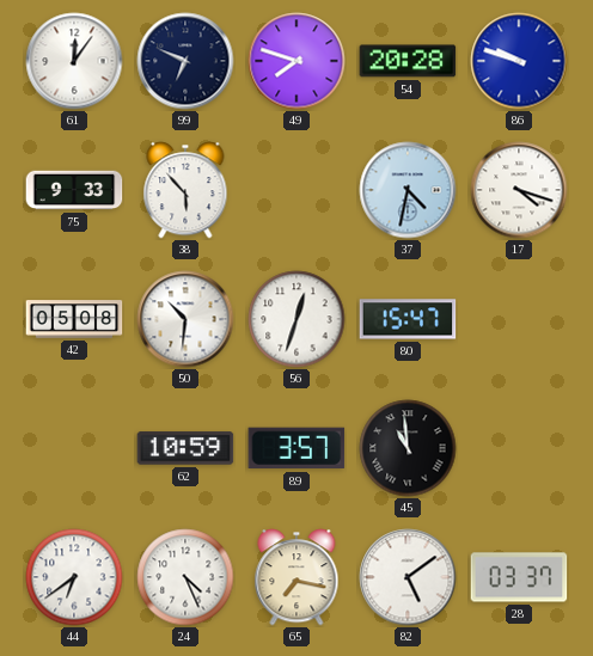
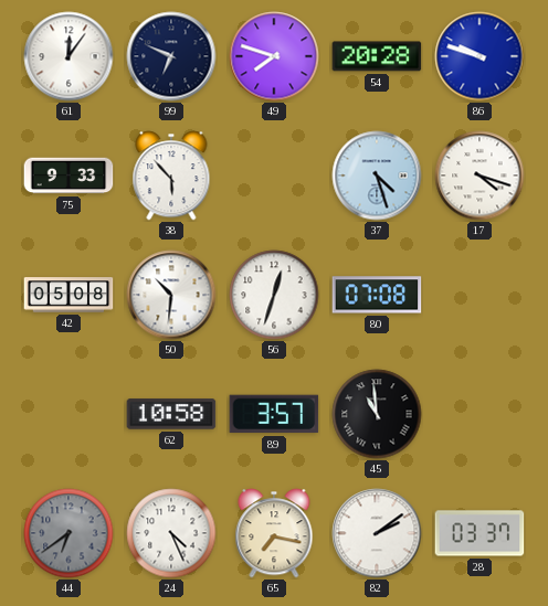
37: 4:32 -> 4:27 (377, 176)
80: 15:47 -> 07:08 (377, 295)
62: 10:59 -> 10:58 (171, 414)
44 dial: white -> grey (68, 533)
82: 5:09 -> 2:09 (377, 533)
